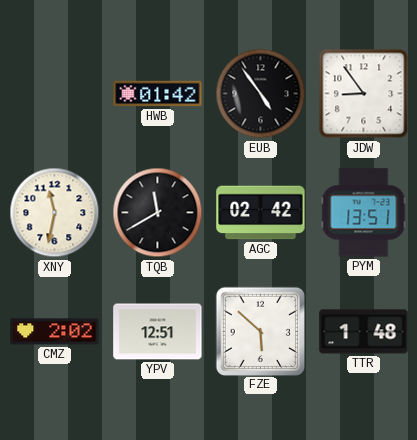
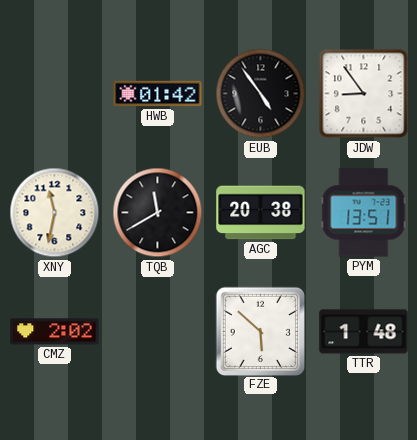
AGC: 02:42 -> 20:38 (261, 213)
YPV: 12:51 -> none (158, 332)
